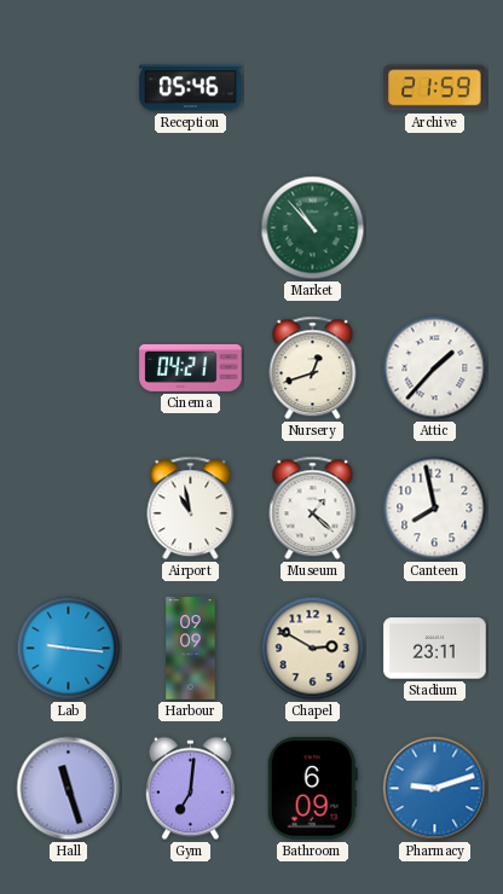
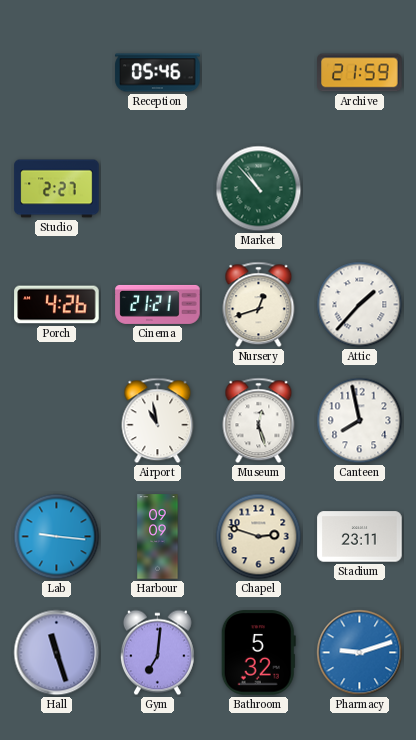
Studio: none -> 2:27 (57, 189)
Porch: none -> 4:26 (57, 305)
Cinema: 04:21 -> 21:21 (158, 304)
Museum: 1:22 -> 12:27 (259, 421)
Chapel: 2:50 -> 2:48 (259, 537)
Bathroom: 6:09 -> 5:32 (258, 653)
